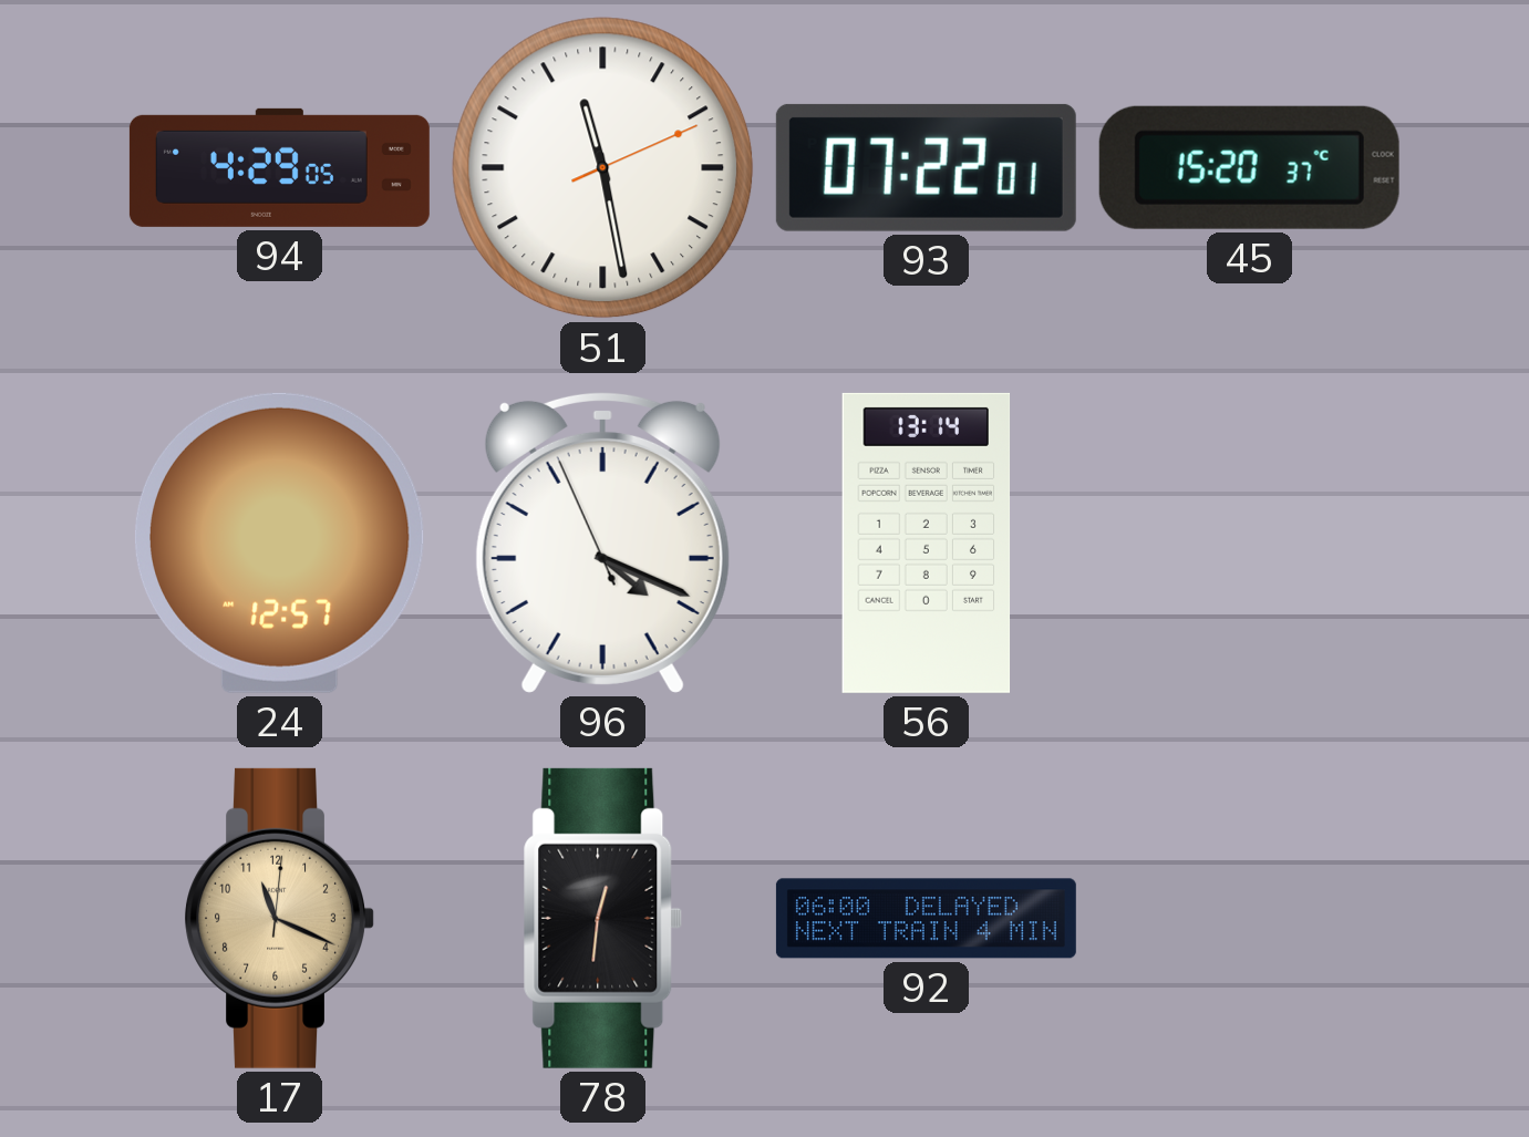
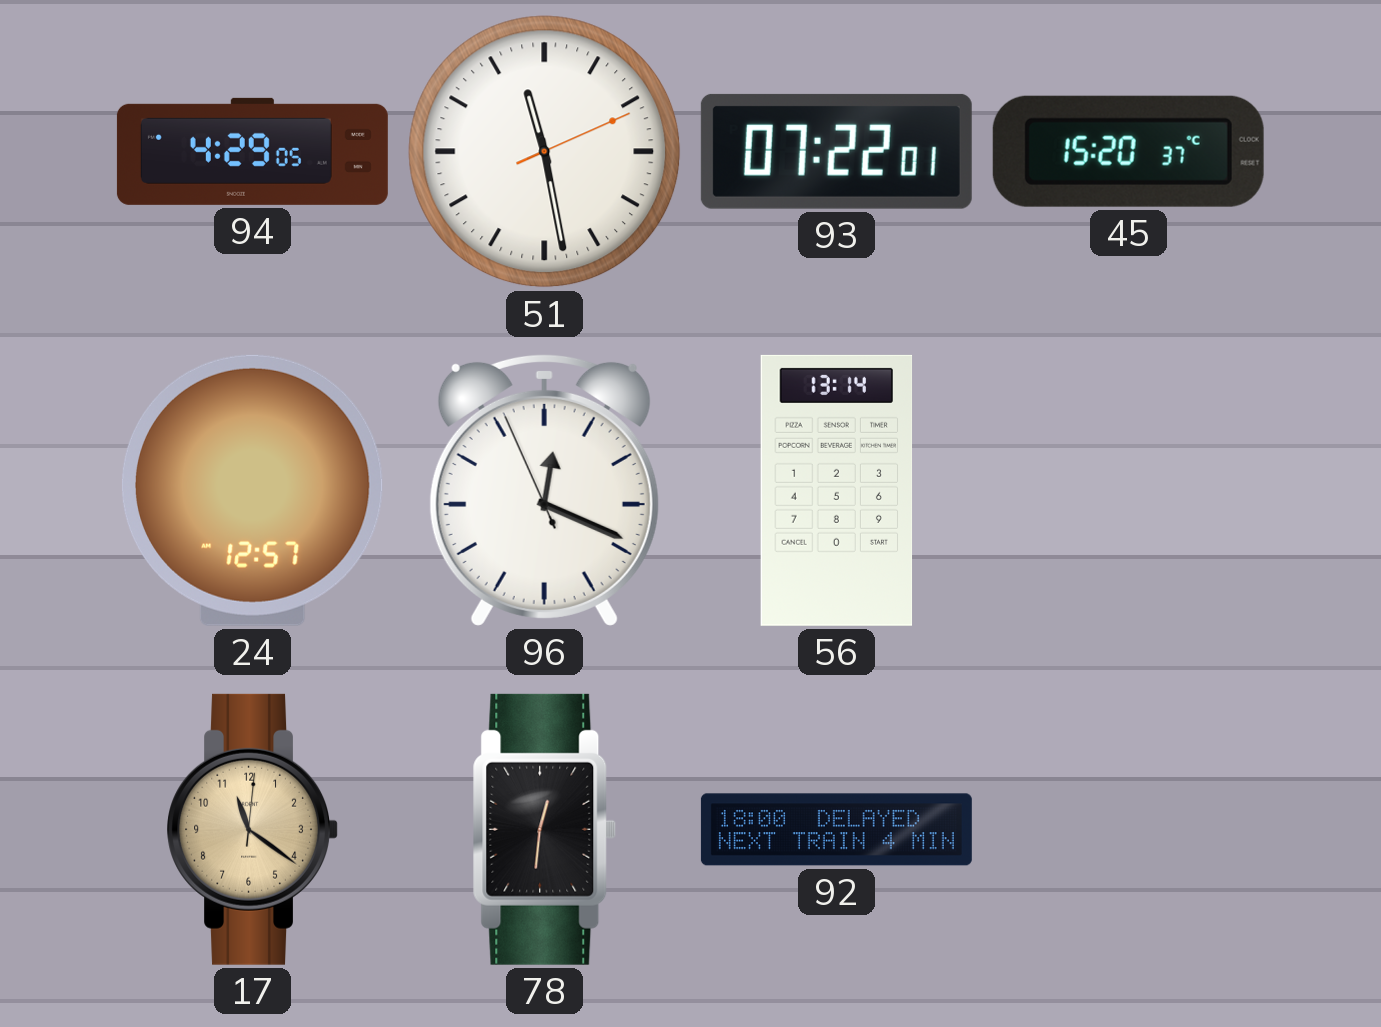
96: 4:18 -> 12:18 (544, 490)
17: 11:19 -> 11:21 (252, 829)
92: 06:00 -> 18:00 (836, 830)
